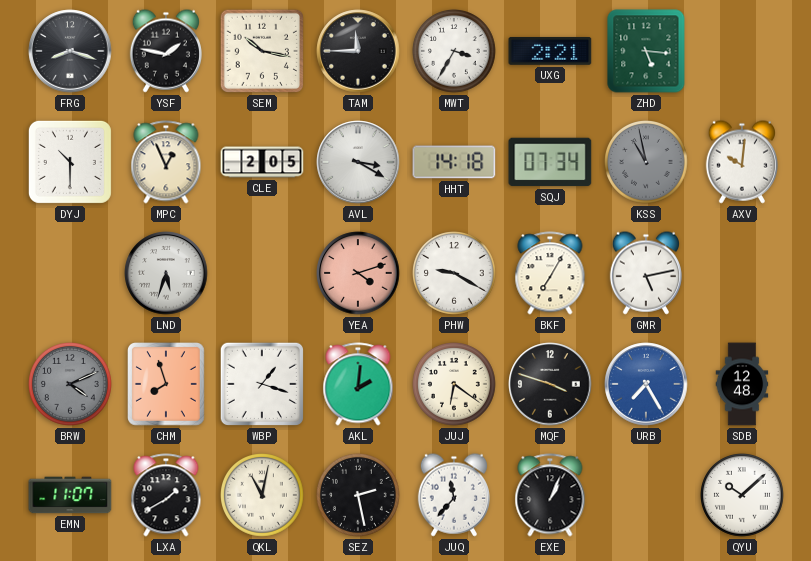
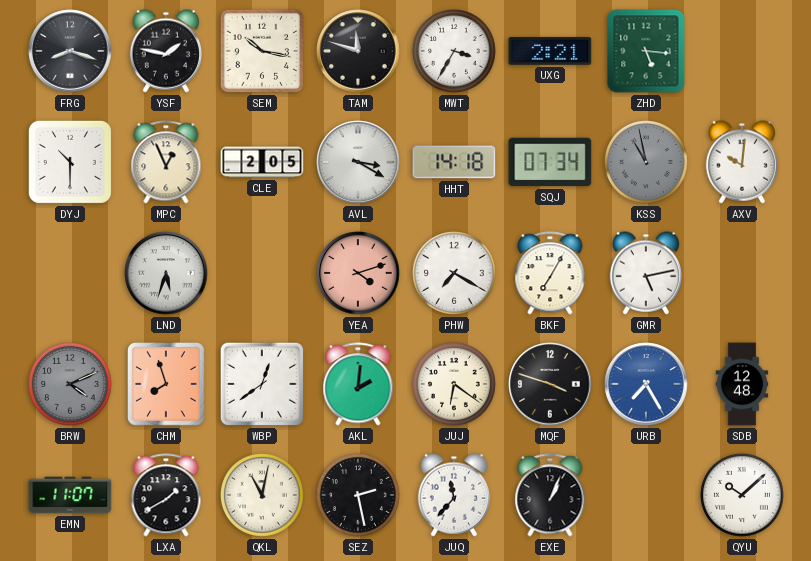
TAM: 11:45 -> 11:48 (358, 51)
PHW: 9:20 -> 7:20 (455, 274)
WBP: 1:18 -> 12:39 (262, 384)
